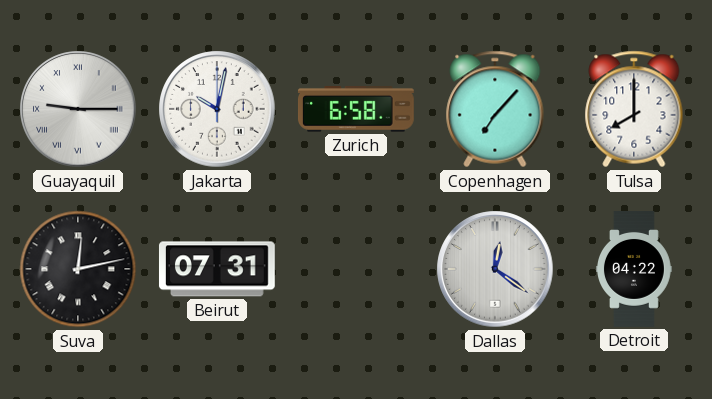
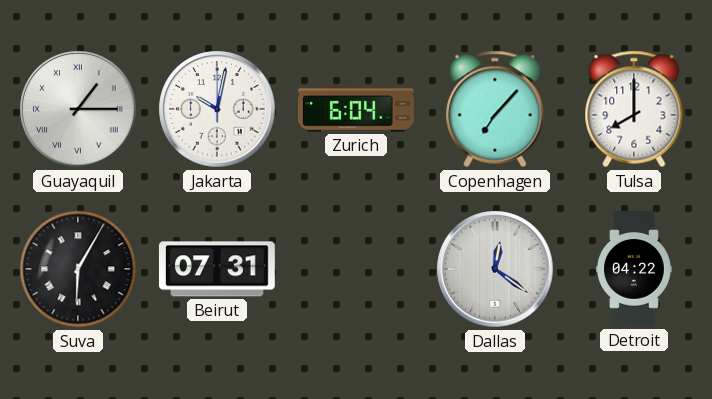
Guayaquil: 9:15 -> 1:15 (78, 109)
Zurich: 6:58 -> 6:04 (356, 110)
Suva: 12:13 -> 6:05 (78, 269)
